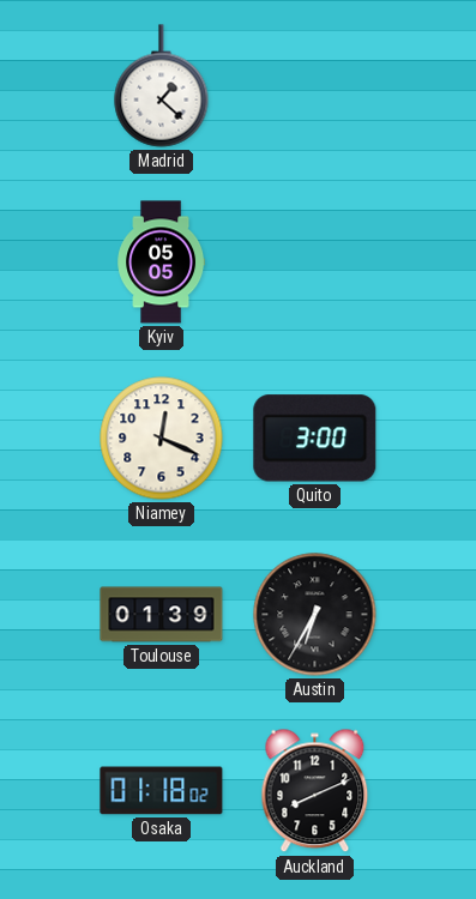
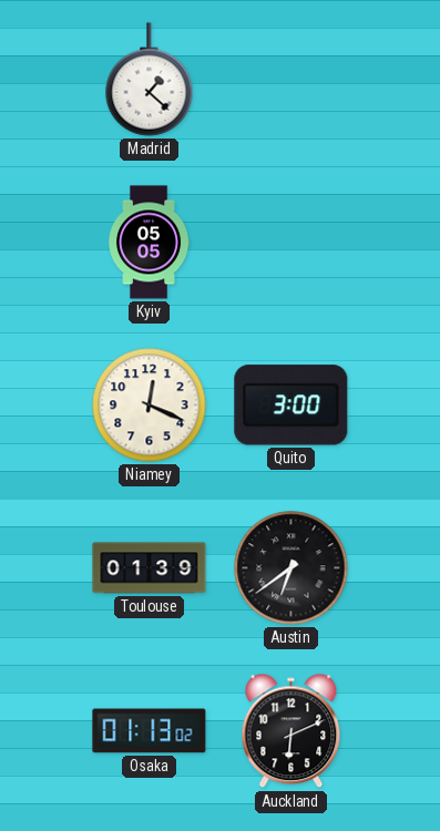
Austin: 6:35 -> 6:39 (291, 568)
Osaka: 01:18 -> 01:13 (150, 731)
Auckland: 8:11 -> 6:11 (291, 731)
